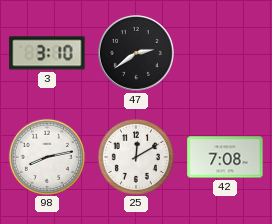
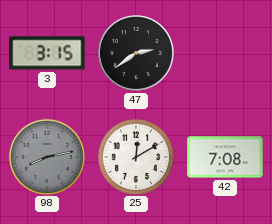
3: 3:10 -> 3:15 (47, 53)
98 dial: white -> grey (46, 156)
